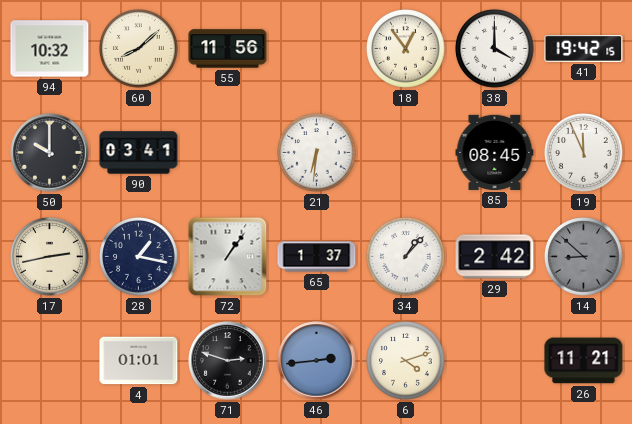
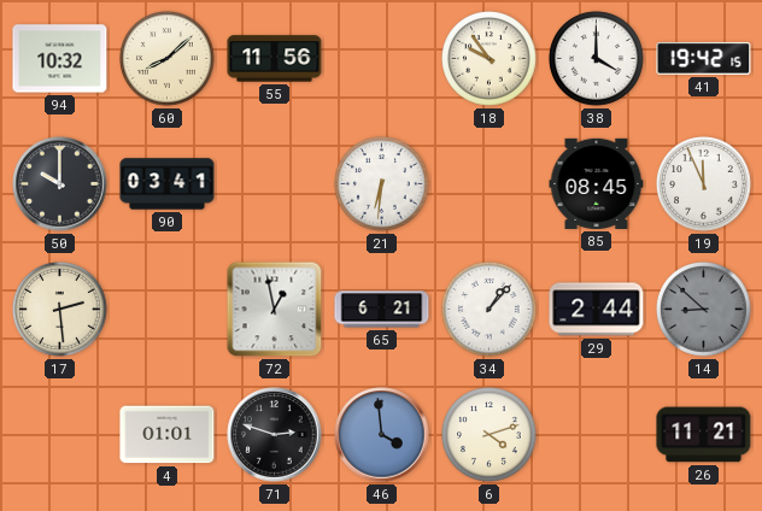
18: 12:54 -> 9:54 (490, 59)
17: 2:43 -> 2:29 (60, 310)
28: 1:17 -> none (139, 257)
72: 1:06 -> 12:58 (275, 310)
65: 1:37 -> 6:21 (382, 310)
29: 2:42 -> 2:44 (597, 310)
46: 2:44 -> 3:59 (382, 435)
